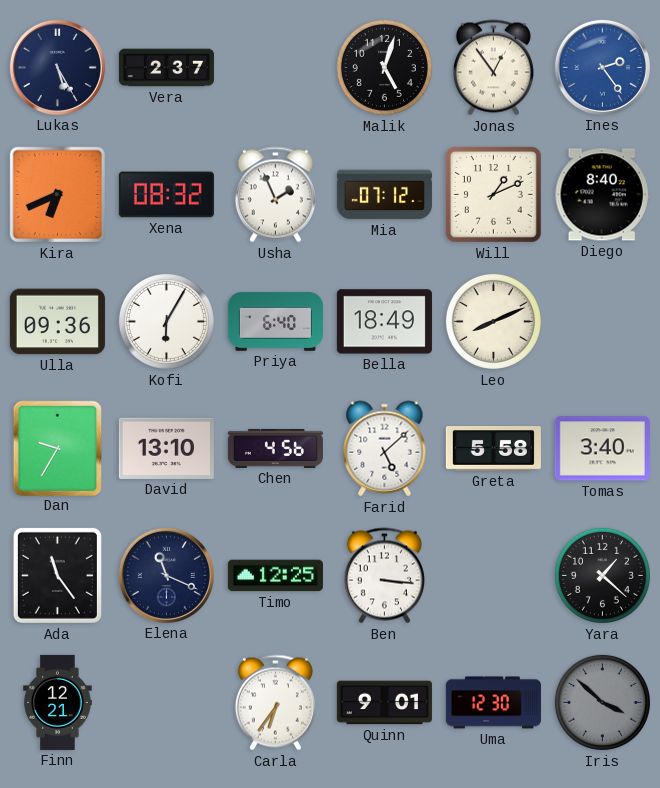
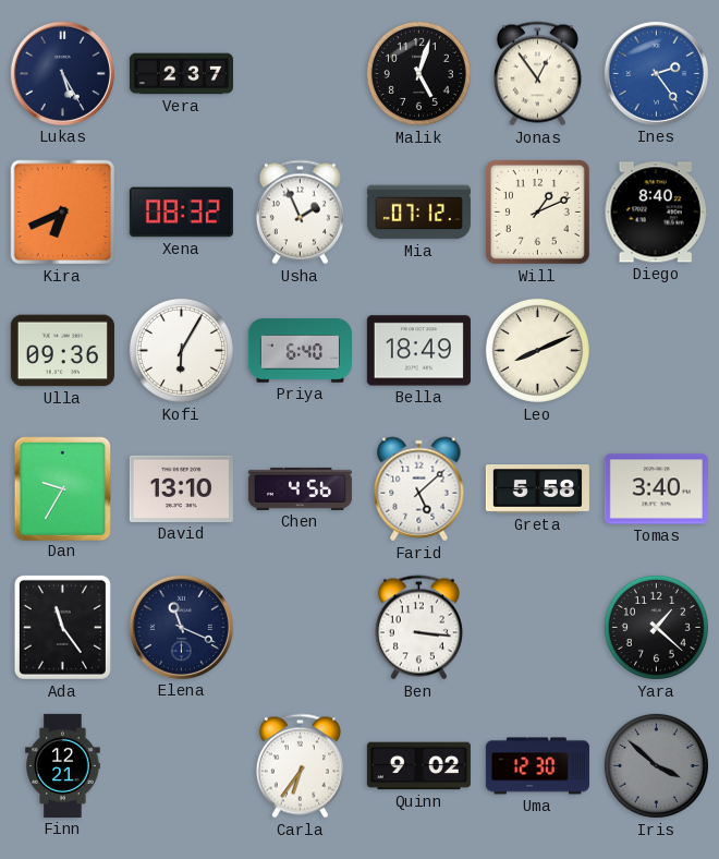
Timo: 12:25 -> none (275, 576)
Quinn: 9:01 -> 9:02 (418, 766)
